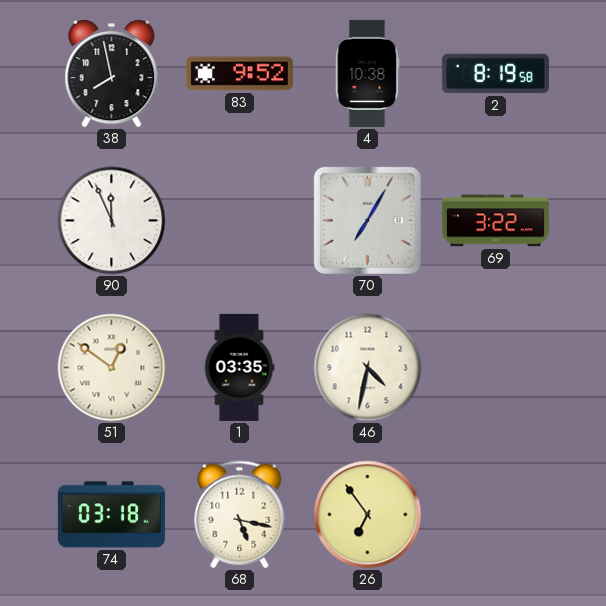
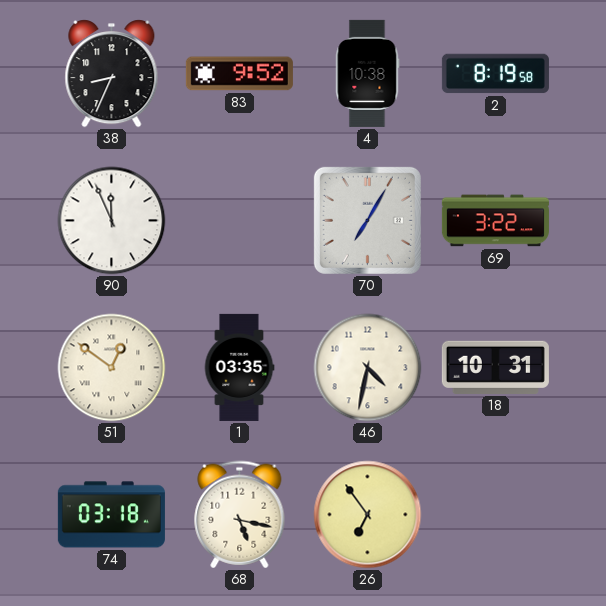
38: 7:58 -> 8:34 (112, 74)
18: none -> 10:31 (495, 367)
